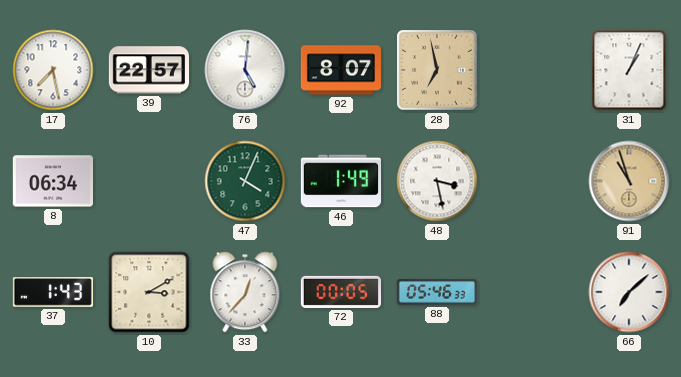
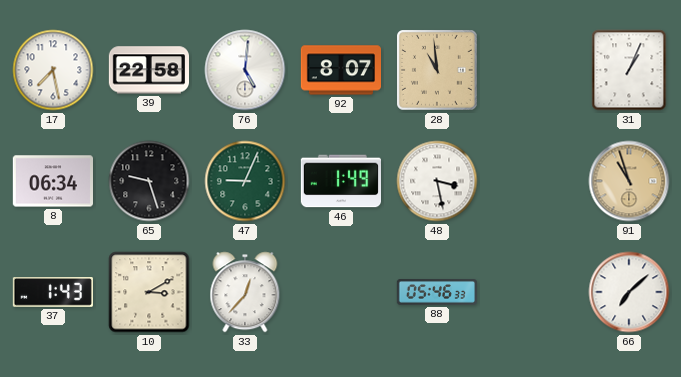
39: 22:57 -> 22:58 (148, 70)
28: 6:58 -> 10:59 (438, 71)
65: none -> 9:27 (149, 181)
47: 4:04 -> 9:04 (245, 181)
72: 00:05 -> none (340, 292)
